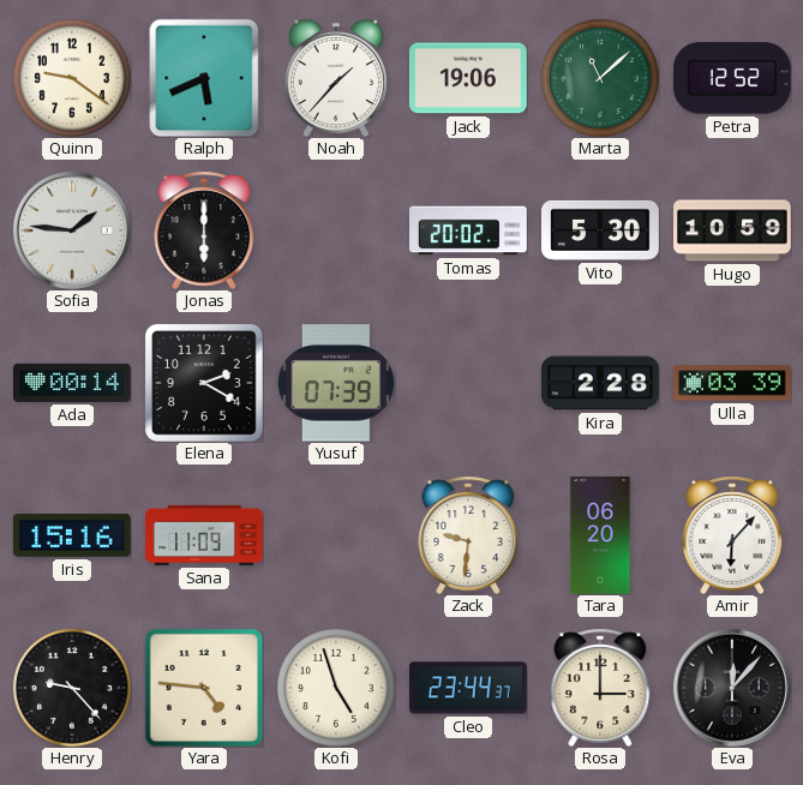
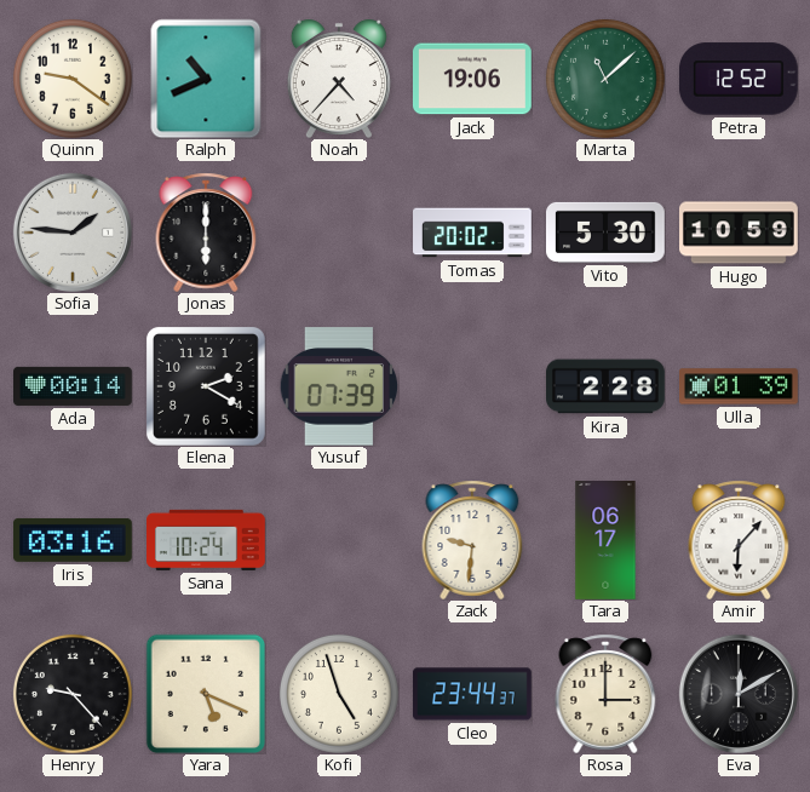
Ralph: 5:41 -> 10:41 (206, 79)
Noah: 1:37 -> 4:37 (339, 79)
Ulla: 03:39 -> 01:39 (740, 386)
Iris: 15:16 -> 03:16 (73, 540)
Sana: 11:09 -> 10:24 (206, 540)
Tara: 06:20 -> 06:17 (605, 541)
Yara: 4:46 -> 5:19 (206, 694)
Eva: 12:07 -> 12:10 (739, 694)
